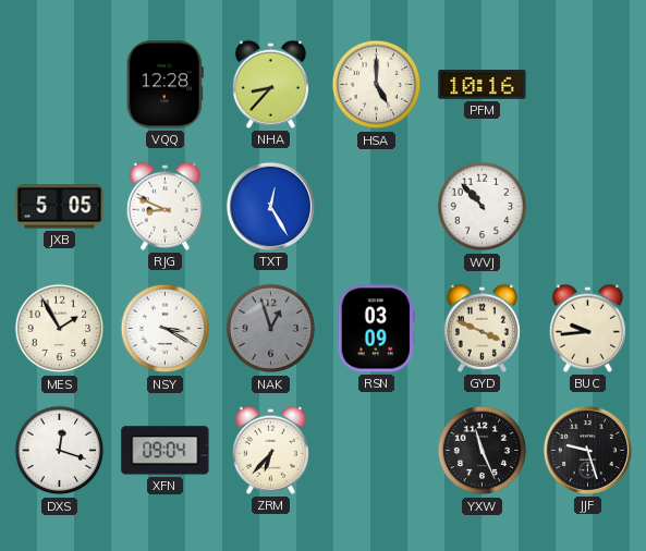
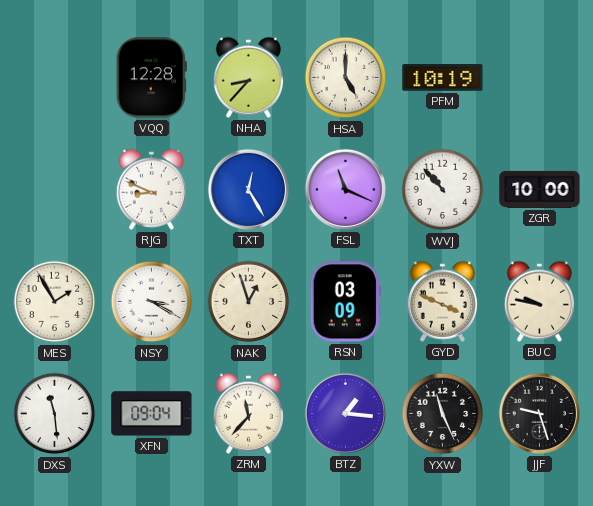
PFM: 10:16 -> 10:19 (443, 78)
JXB: 5:05 -> none (60, 207)
FSL: none -> 11:19 (345, 189)
ZGR: none -> 10:00 (540, 189)
NAK dial: grey -> cream (249, 302)
BUC: 9:44 -> 9:47 (539, 301)
DXS: 12:18 -> 11:29 (55, 414)
ZRM: 6:37 -> 11:37 (248, 413)
BTZ: none -> 1:16 (345, 413)
